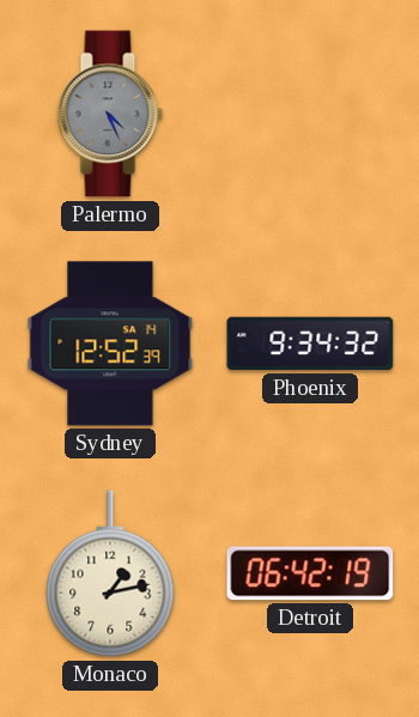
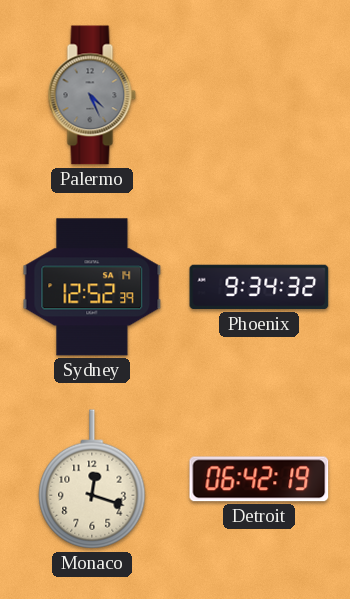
Monaco: 1:13 -> 12:18 (92, 479)
